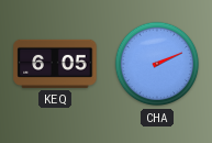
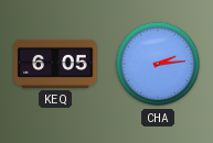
CHA: 2:11 -> 2:14 (158, 64)
